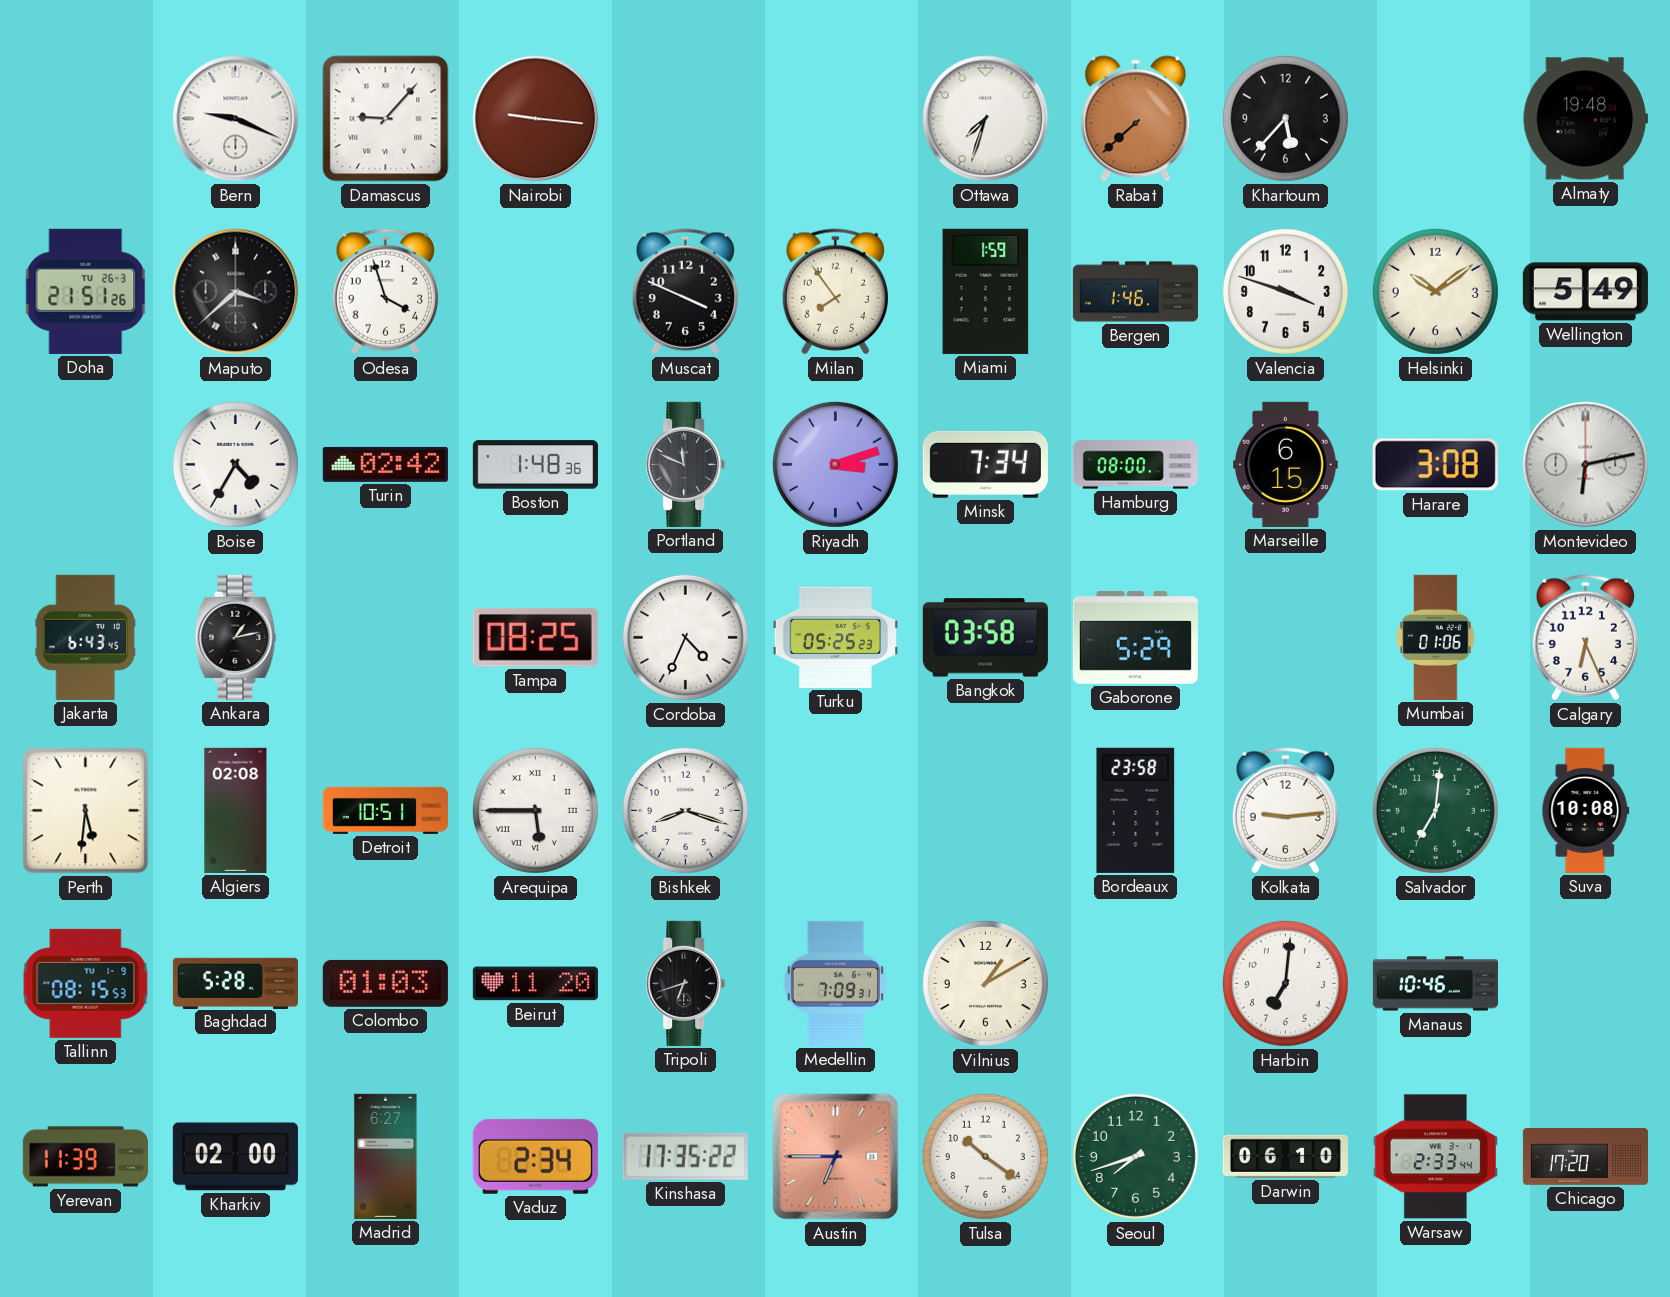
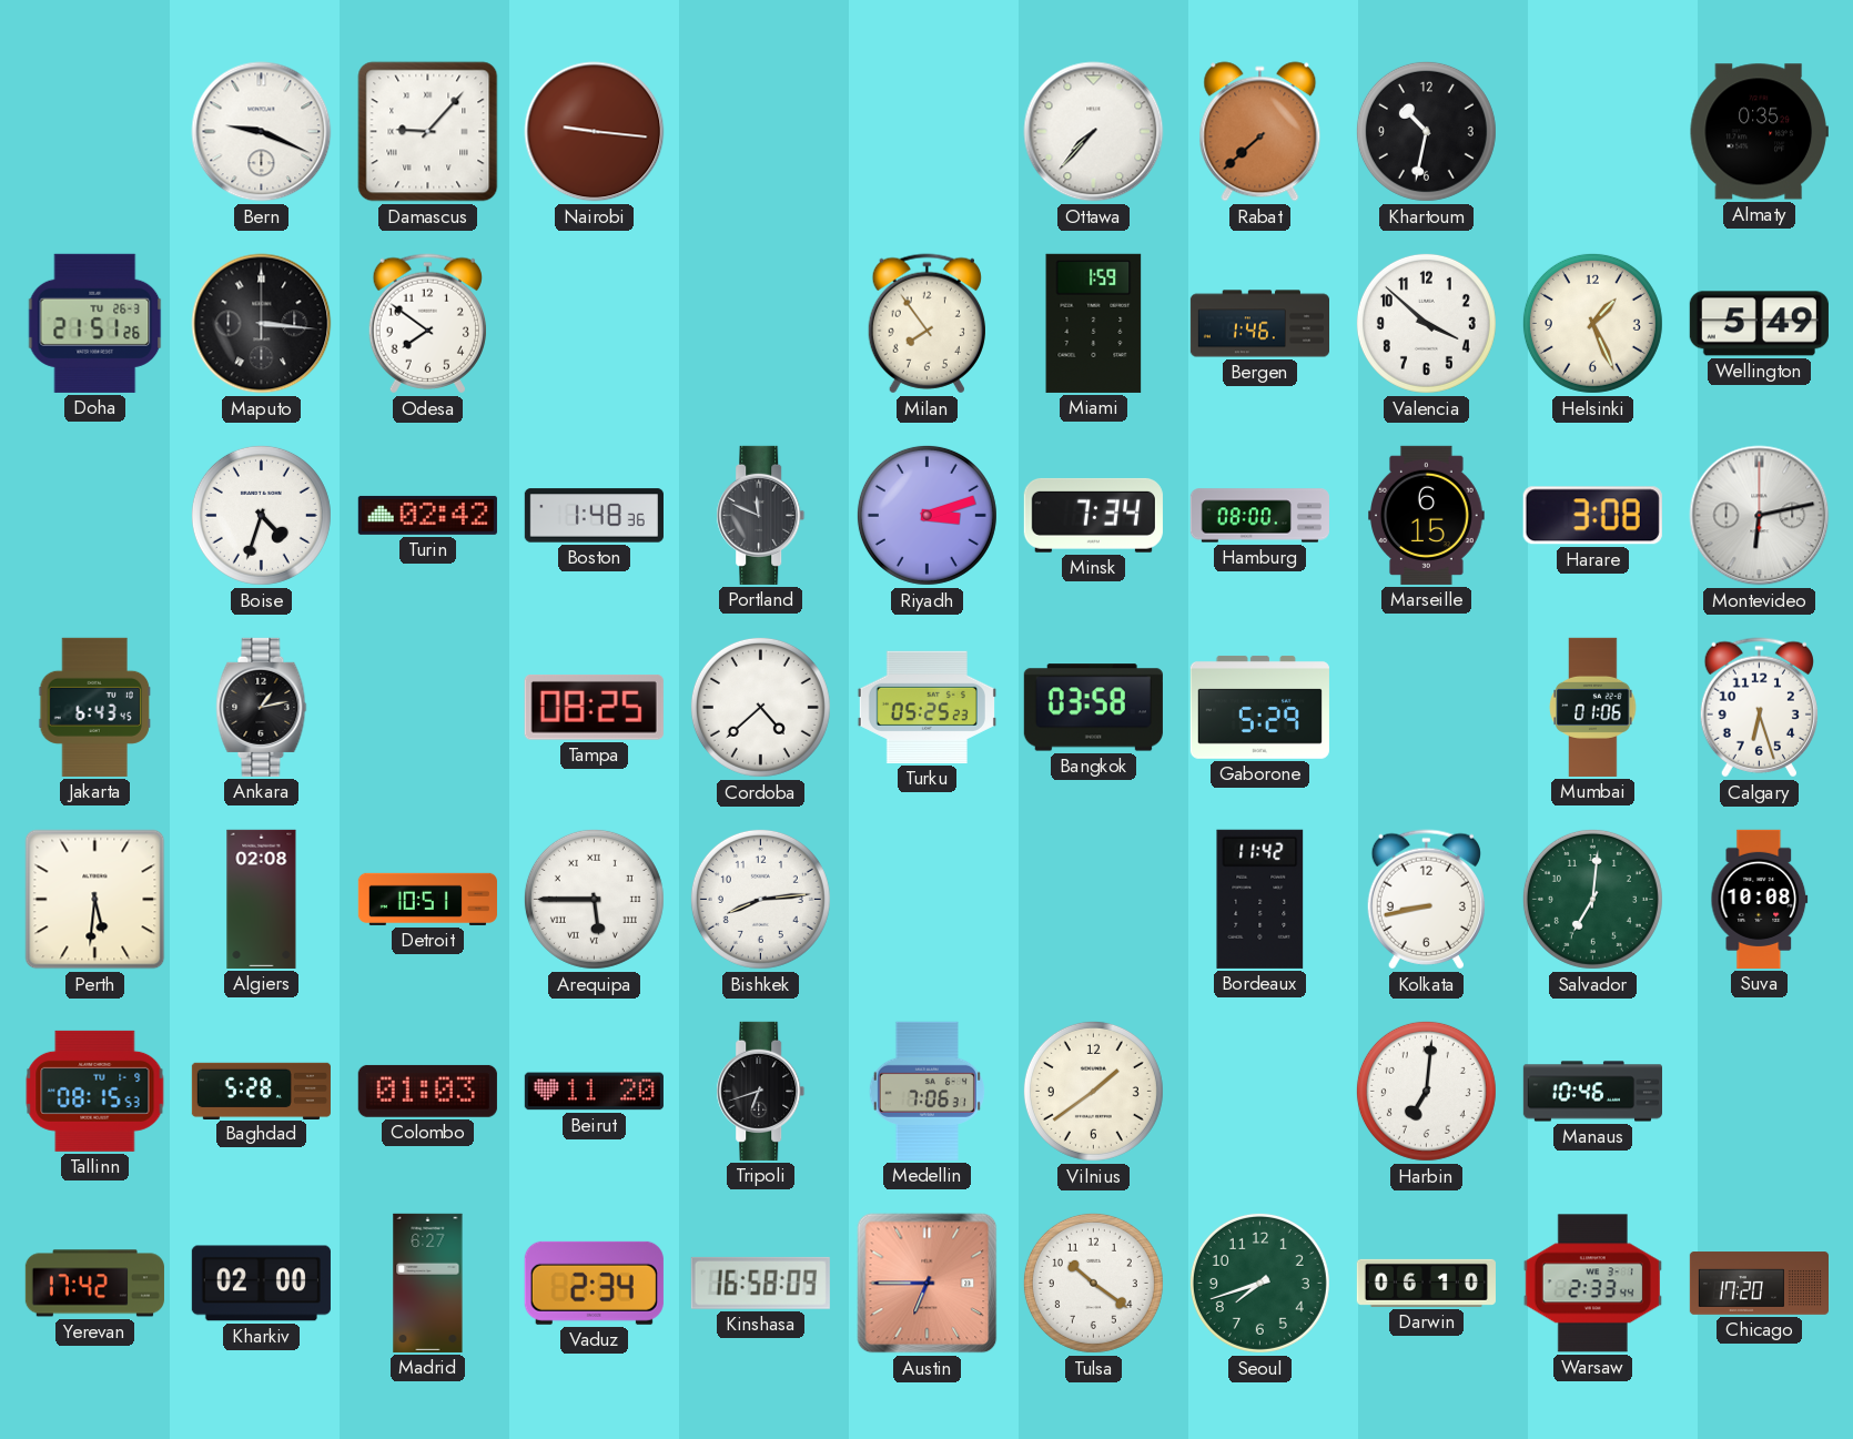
Ottawa: 7:33 -> 7:37 (1094, 132)
Khartoum: 5:37 -> 10:32 (1426, 131)
Almaty: 19:48 -> 0:35 (1759, 132)
Maputo: 3:38 -> 3:16 (262, 324)
Odesa: 3:57 -> 7:51 (427, 324)
Muscat: 3:49 -> none (685, 292)
Valencia: 3:48 -> 3:52 (1426, 323)
Helsinki: 10:09 -> 1:26 (1592, 323)
Boise: 4:35 -> 4:33 (261, 515)
Cordoba: 4:34 -> 4:38 (760, 707)
Calgary: 6:26 -> 6:27 (1759, 708)
Bishkek: 8:18 -> 8:14 (760, 899)
Bordeaux: 23:58 -> 11:42 (1260, 899)
Kolkata: 9:14 -> 8:43 (1426, 900)
Medellin: 7:09 -> 7:06 (926, 1091)
Vilnius: 1:10 -> 1:39 (1093, 1091)
Yerevan: 11:39 -> 17:42 (94, 1284)
Kinshasa: 17:35 -> 16:58 (760, 1283)
